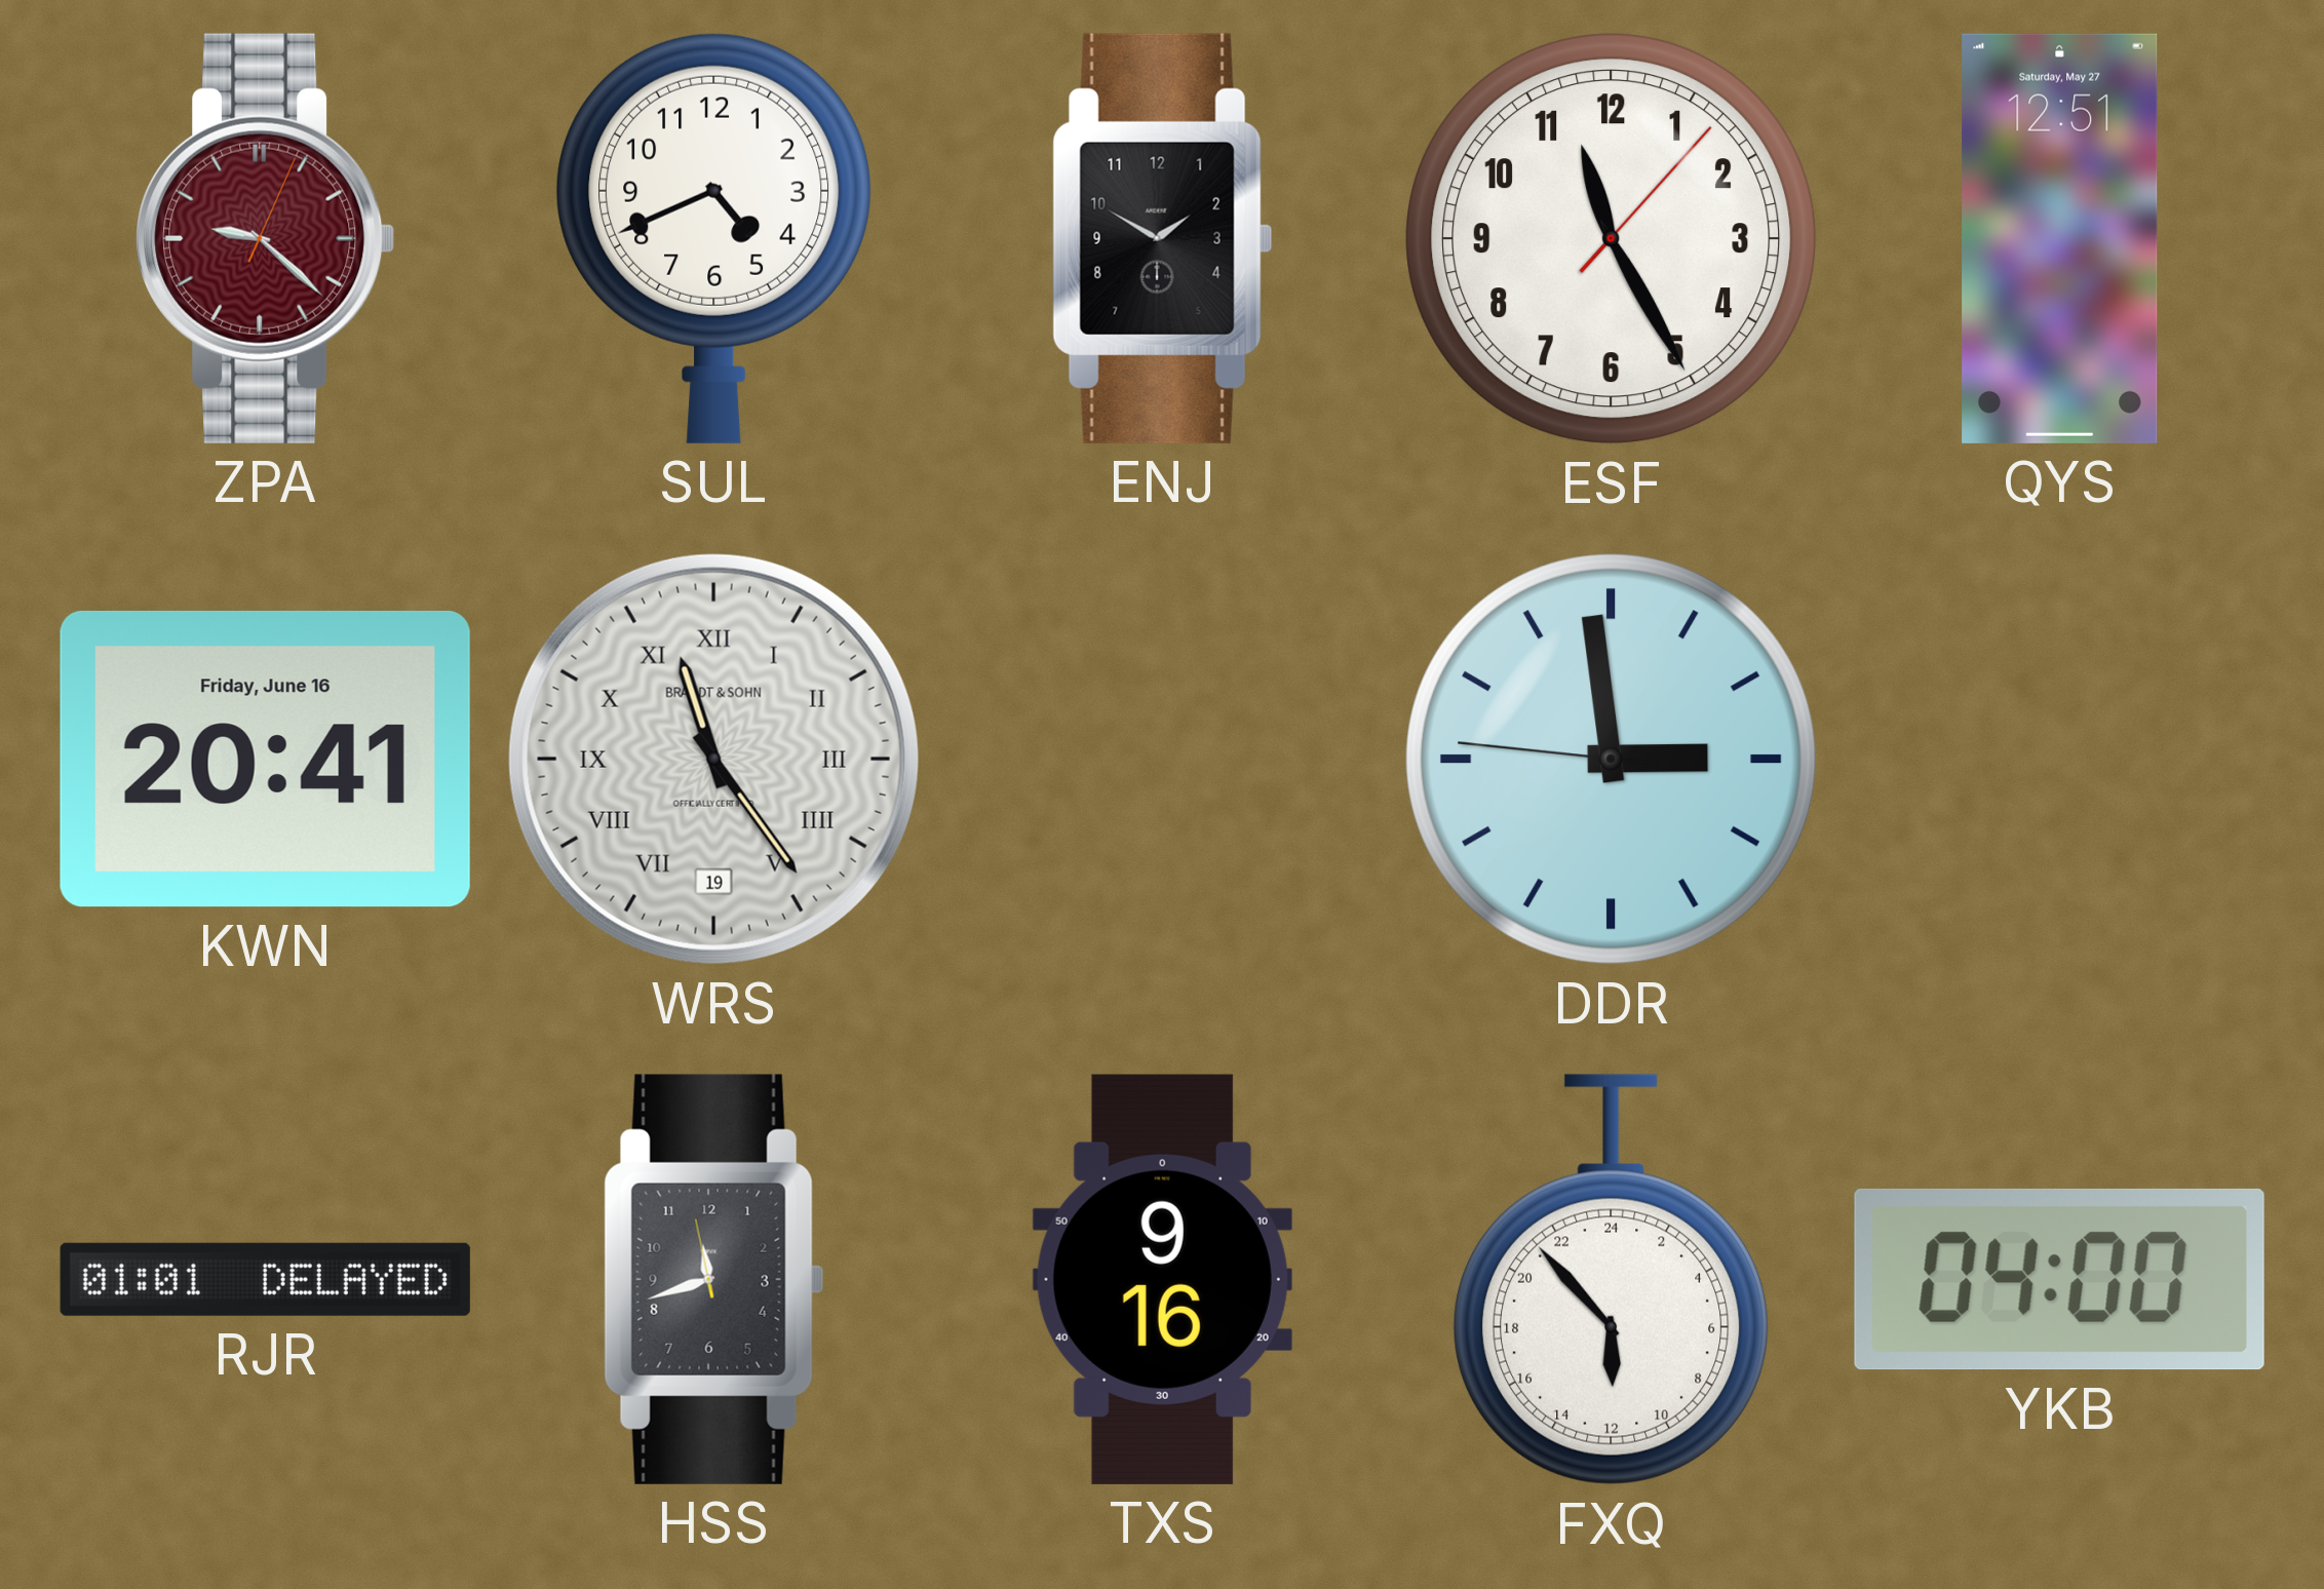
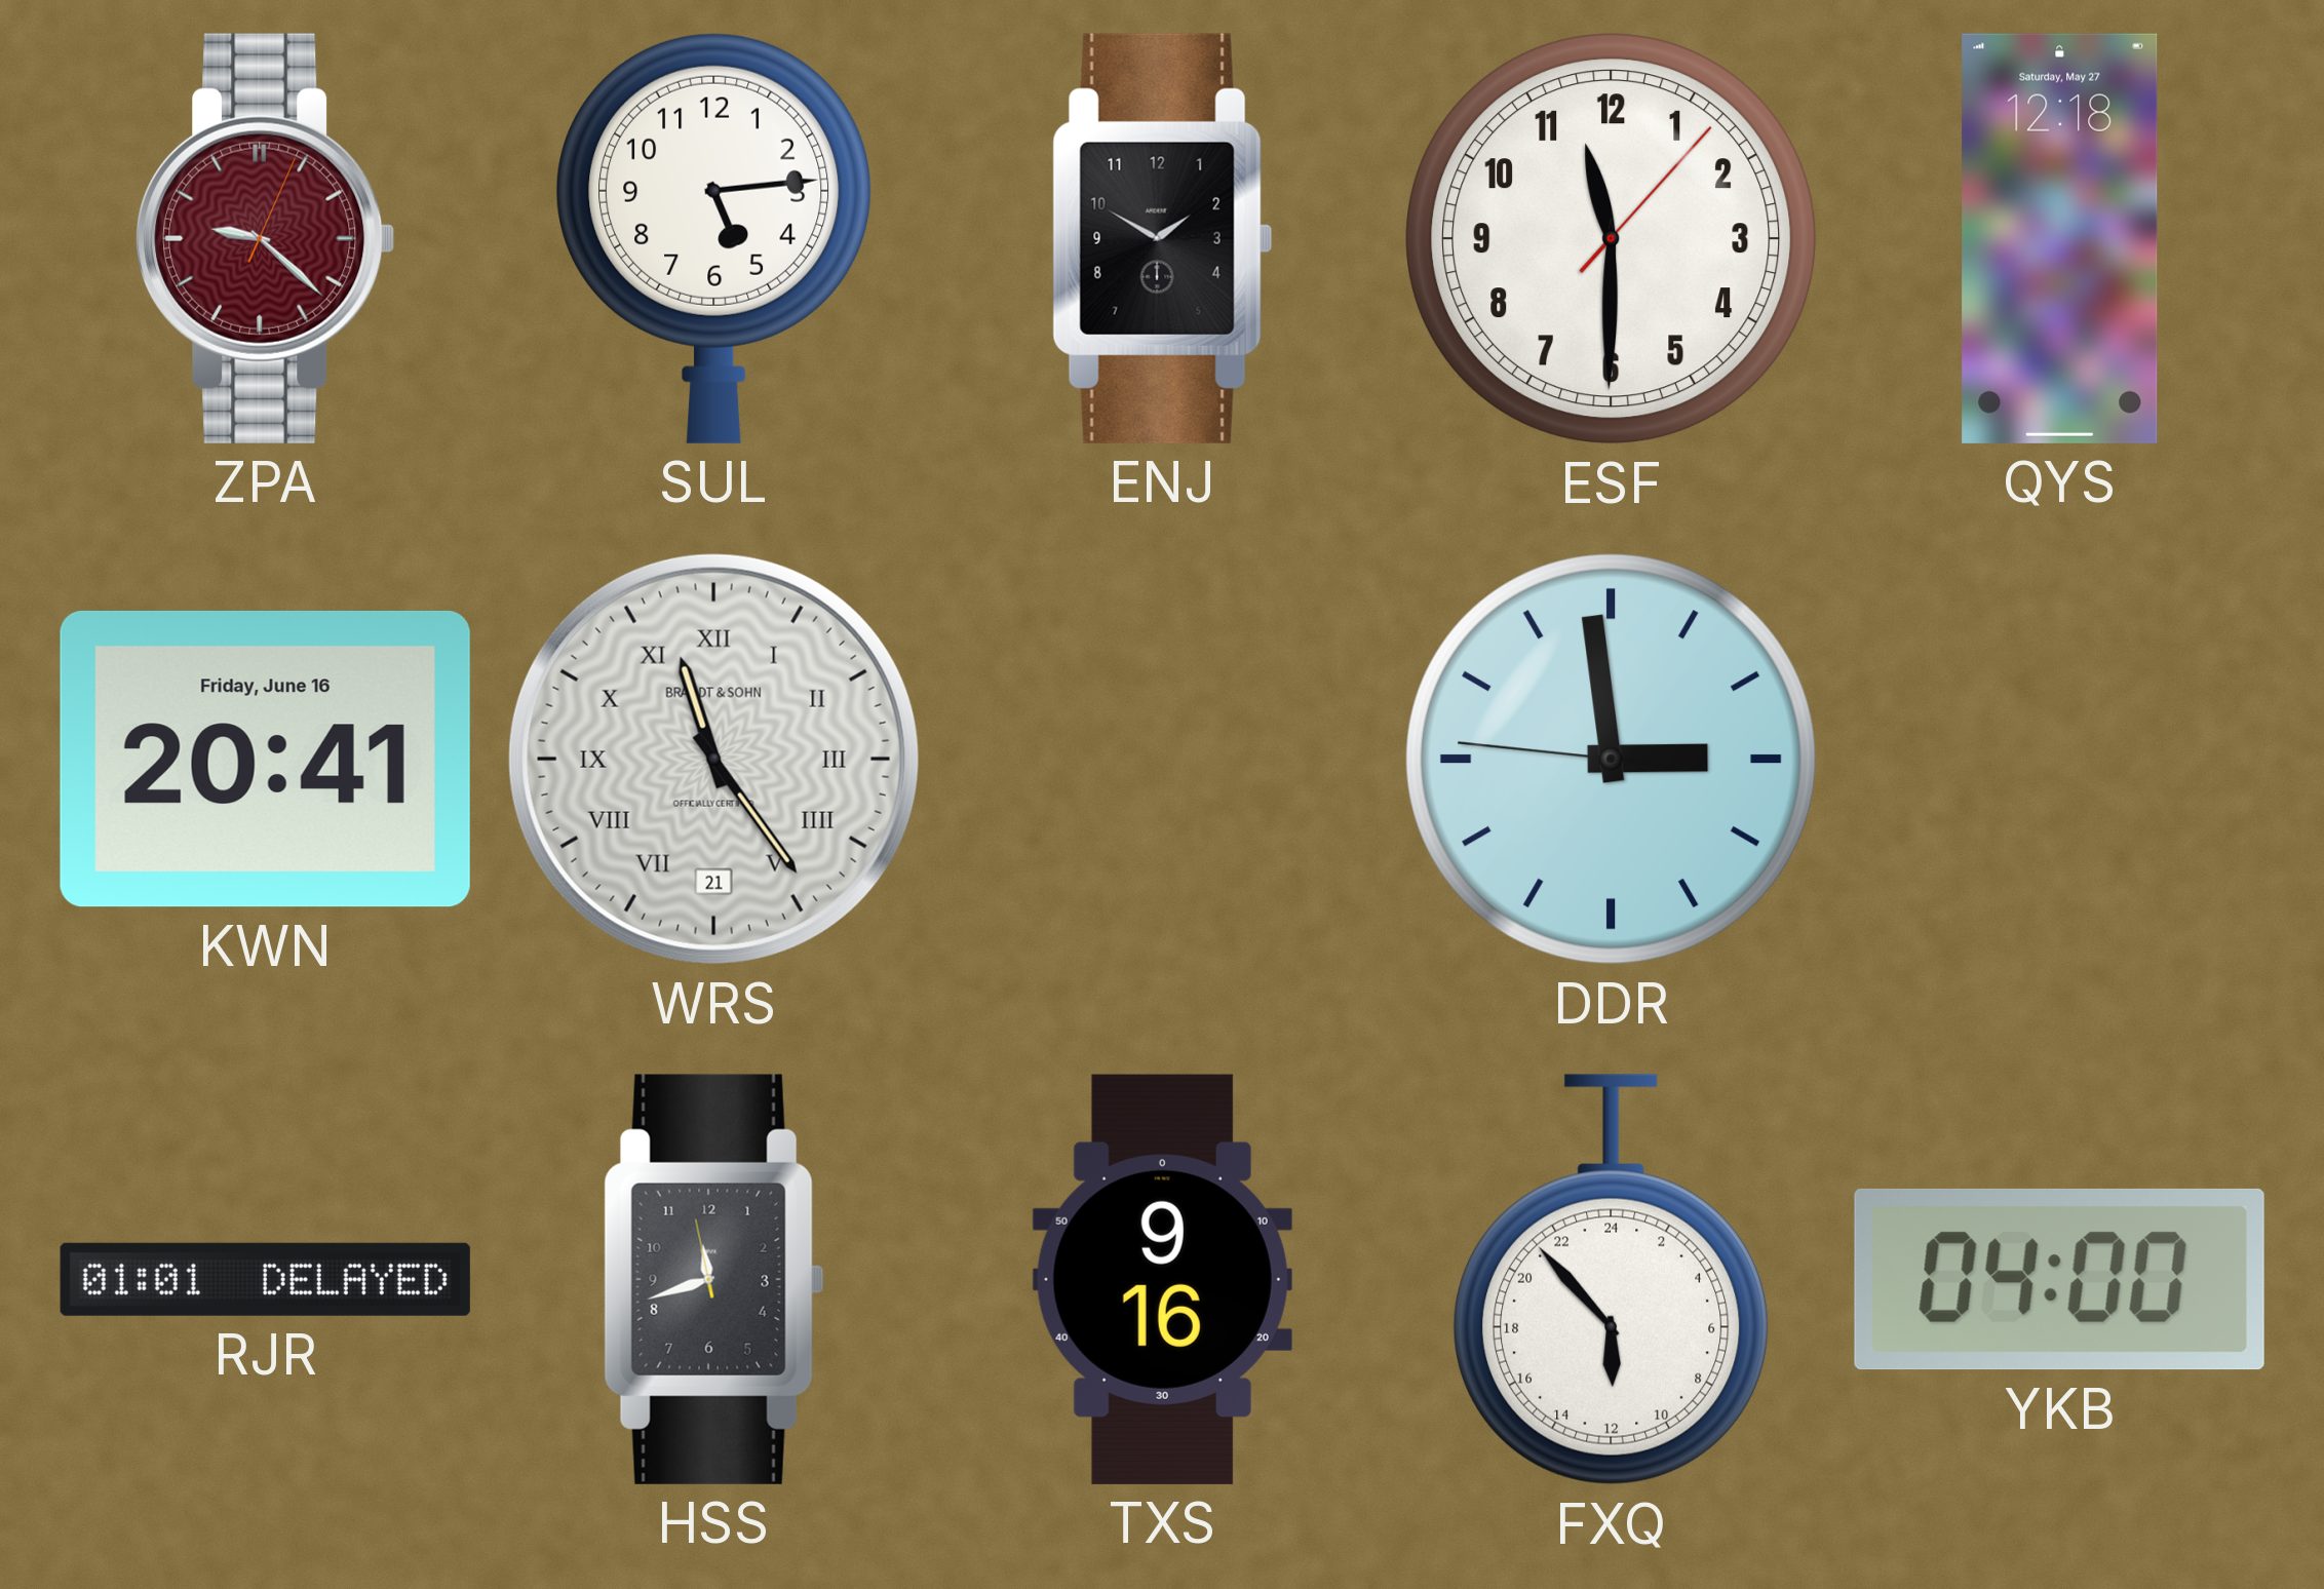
SUL: 4:41 -> 5:14 (714, 238)
ESF: 11:25 -> 11:30 (1612, 239)
QYS: 12:51 -> 12:18 (2060, 238)
WRS date: 19 -> 21 (713, 759)
